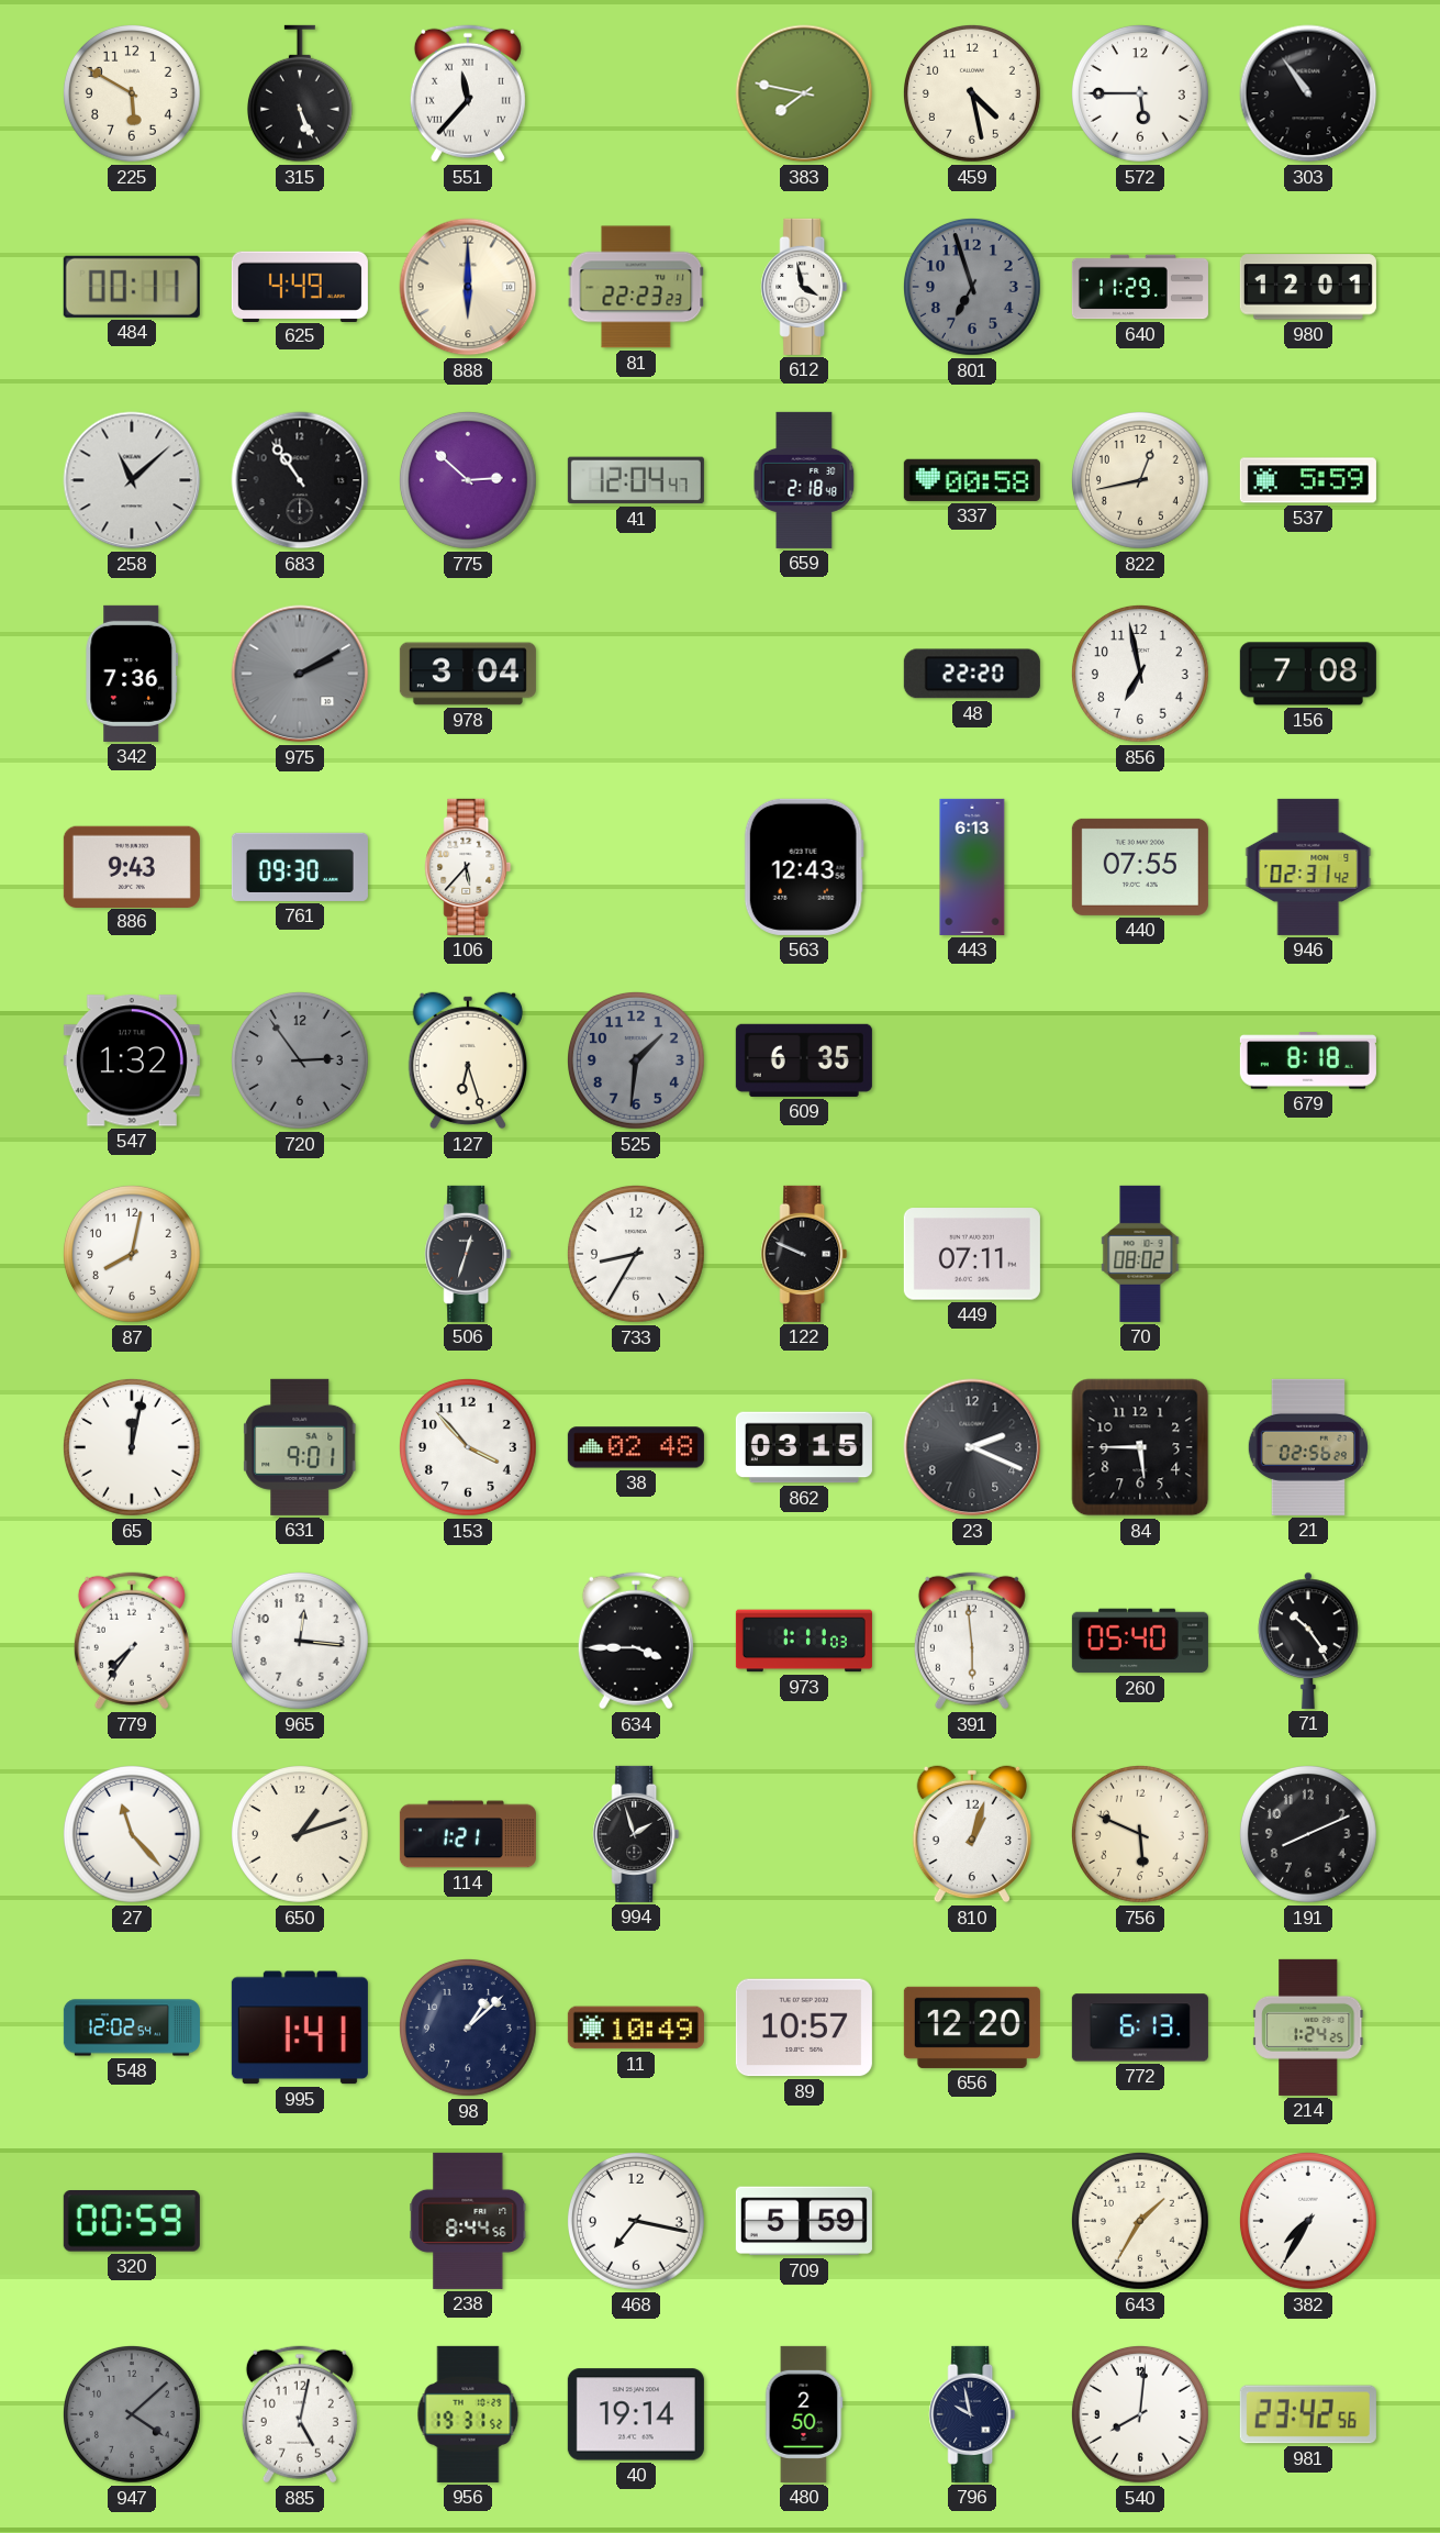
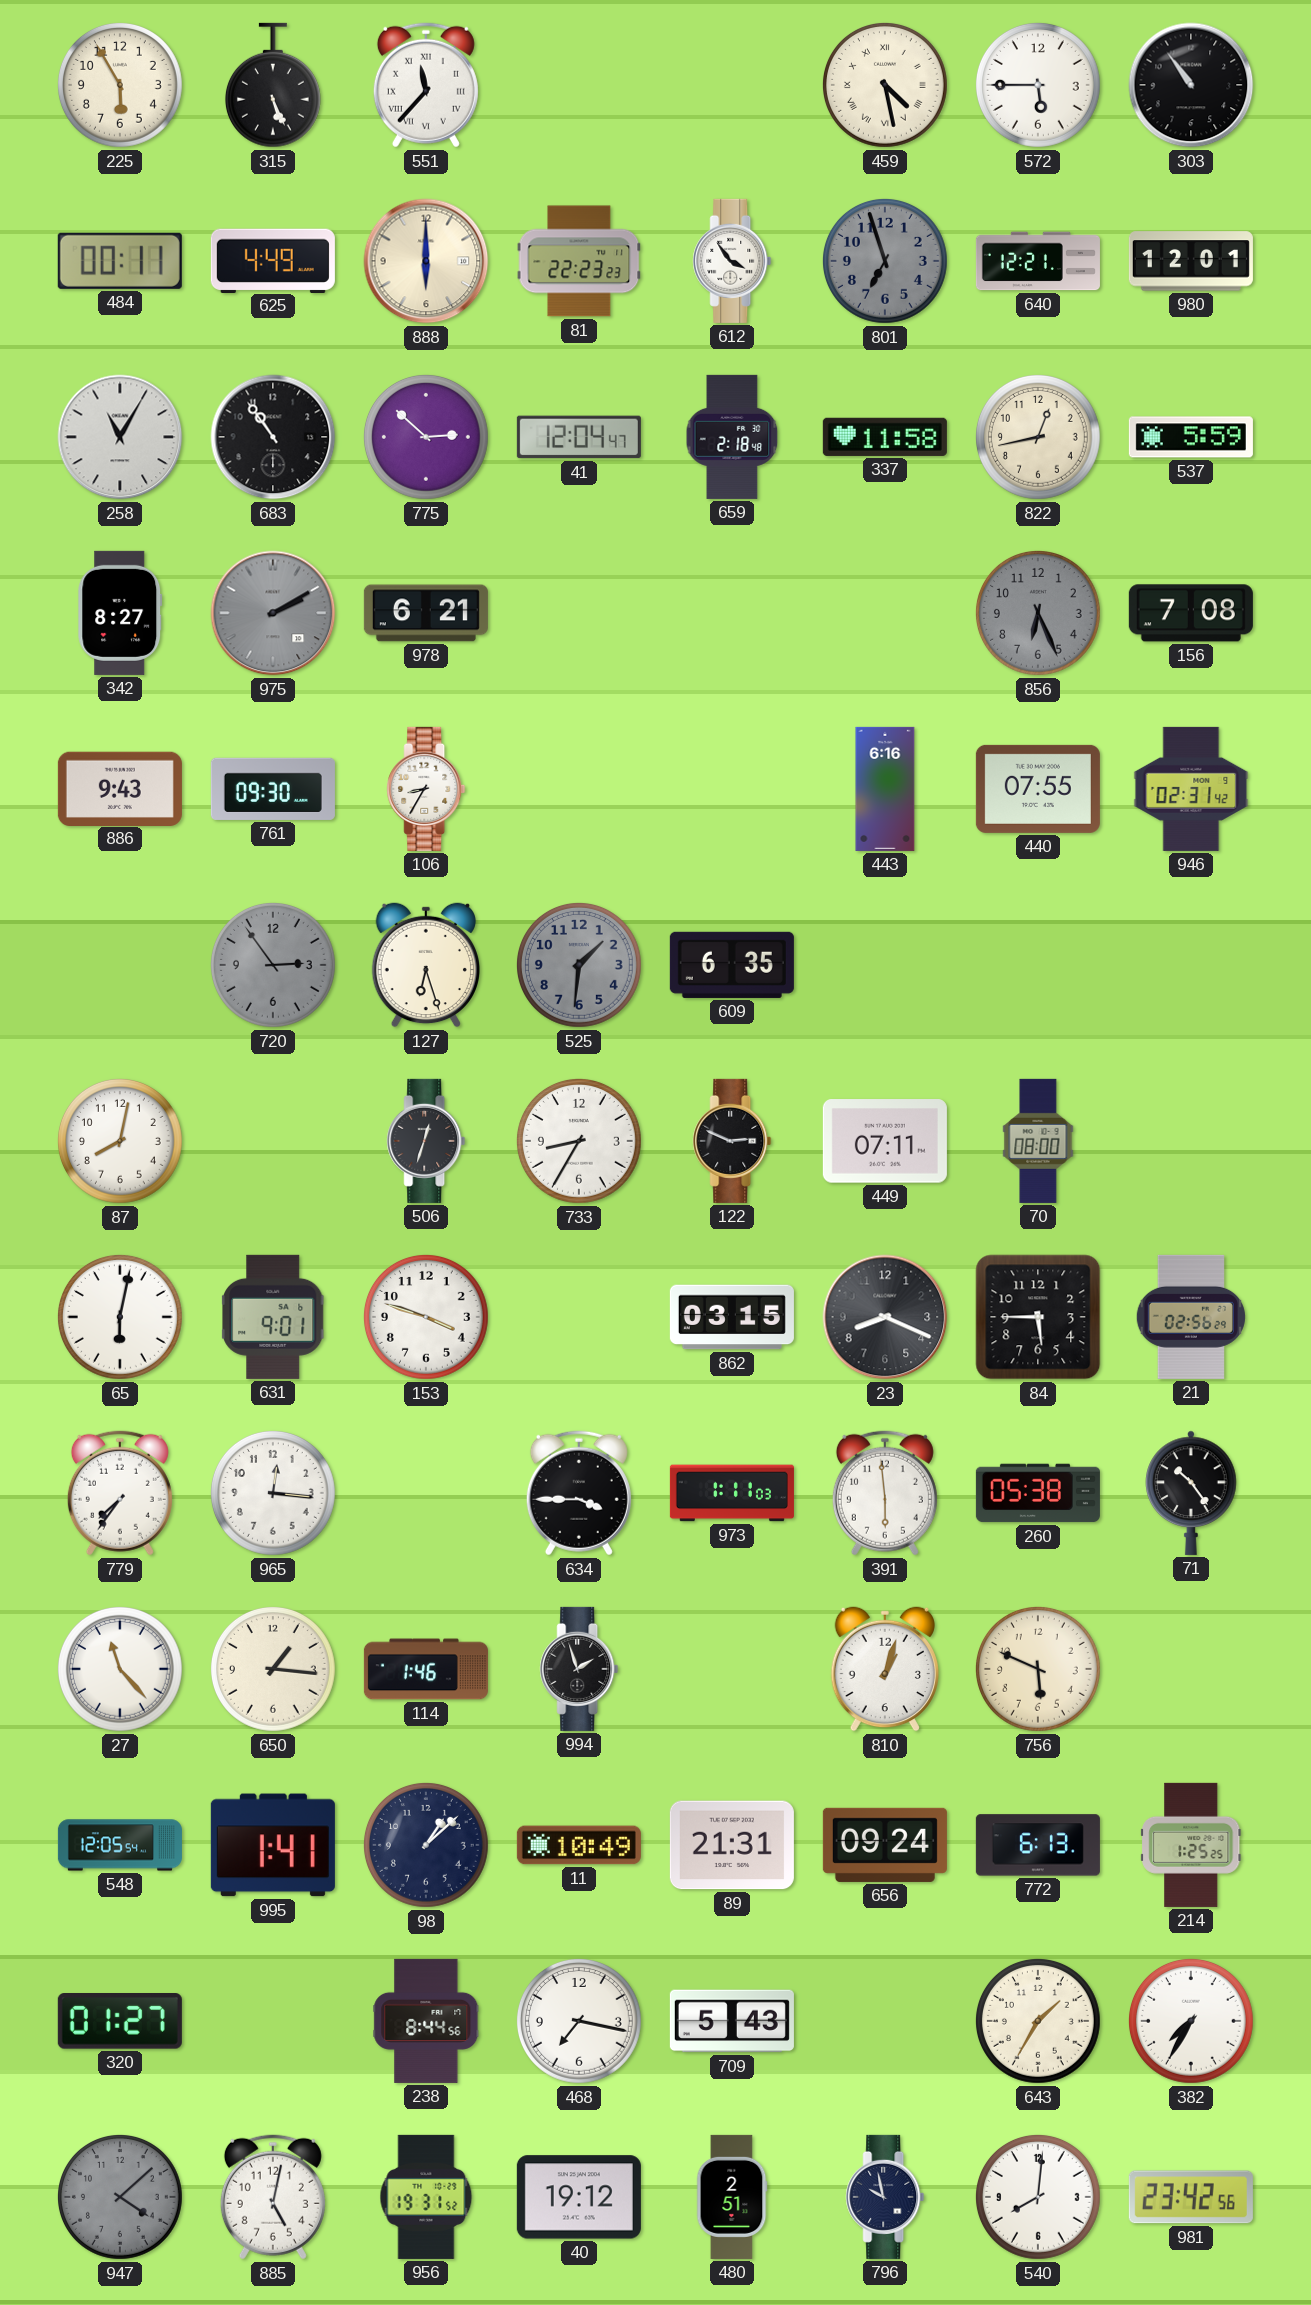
225: 5:50 -> 5:55 (120, 85)
383: 7:47 -> none (804, 93)
459 numerals: Arabic -> Roman (885, 85)
612: 3:58 -> 3:54 (732, 261)
640: 11:29 -> 12:21 (1038, 261)
258: 11:08 -> 11:05 (120, 437)
337: 00:58 -> 11:58 (885, 437)
342: 7:36 -> 8:27 (120, 613)
978: 3:04 -> 6:21 (426, 613)
48: 22:20 -> none (972, 674)
856: 6:58 -> 6:26 (1038, 613)
856 dial: white -> grey (1038, 613)
106: 5:37 -> 8:35 (426, 789)
563: 12:43 -> none (804, 867)
443: 6:13 -> 6:16 (885, 789)
547: 1:32 -> none (132, 1060)
679: 8:18 -> none (1308, 1060)
122: 9:49 -> 2:49 (732, 1141)
70: 08:02 -> 08:00 (1038, 1141)
65: 12:02 -> 6:02 (120, 1317)
153: 3:53 -> 3:48 (426, 1317)
38: 02:48 -> none (636, 1447)
23: 2:19 -> 8:19 (885, 1317)
260: 05:40 -> 05:38 (1038, 1493)
650: 1:12 -> 1:16 (273, 1669)
114: 1:21 -> 1:46 (426, 1669)
191: 8:11 -> none (1308, 1834)
548: 12:02 -> 12:05 (120, 1845)
89: 10:57 -> 21:31 (732, 1845)
656: 12:20 -> 09:24 (885, 1845)
214: 1:24 -> 1:25 (1191, 1845)
320: 00:59 -> 01:27 (120, 2021)
709: 5:59 -> 5:43 (732, 2021)
40: 19:14 -> 19:12 (579, 2197)
480: 2:50 -> 2:51 (732, 2197)
